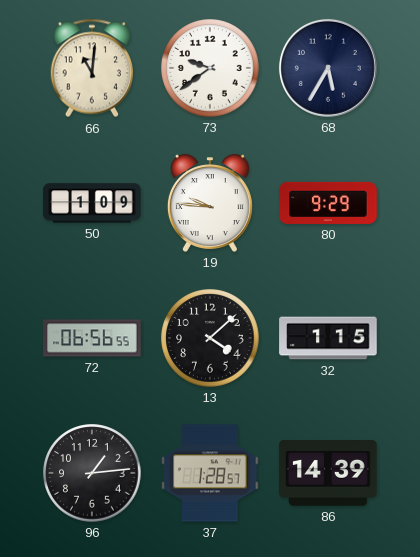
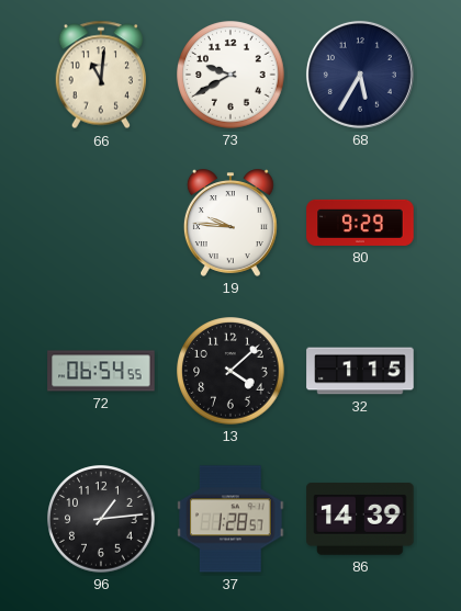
73: 9:39 -> 9:40 (231, 75)
50: 1:09 -> none (92, 203)
72: 06:56 -> 06:54 (101, 371)
